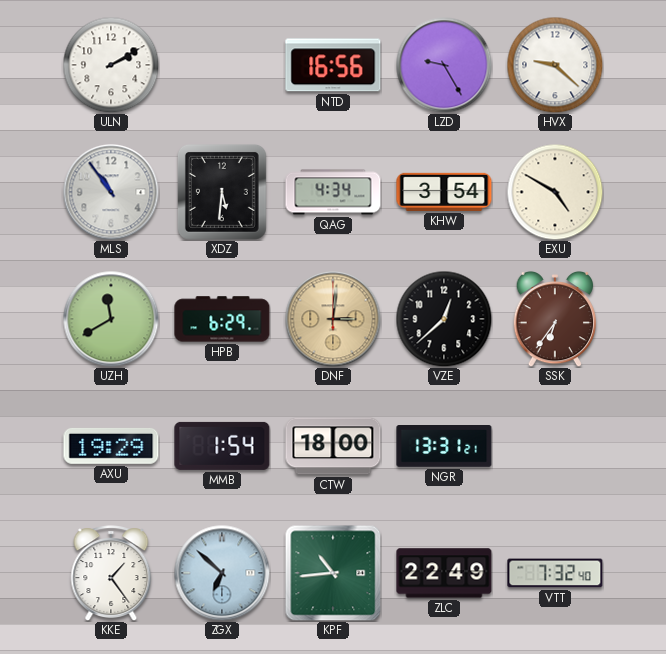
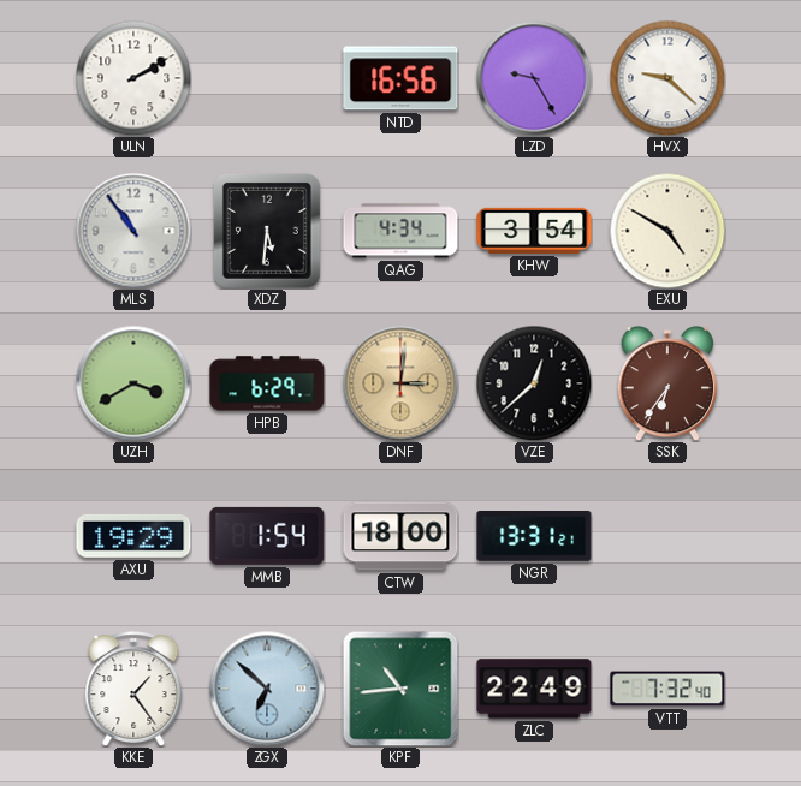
UZH: 11:40 -> 3:40 (133, 383)
